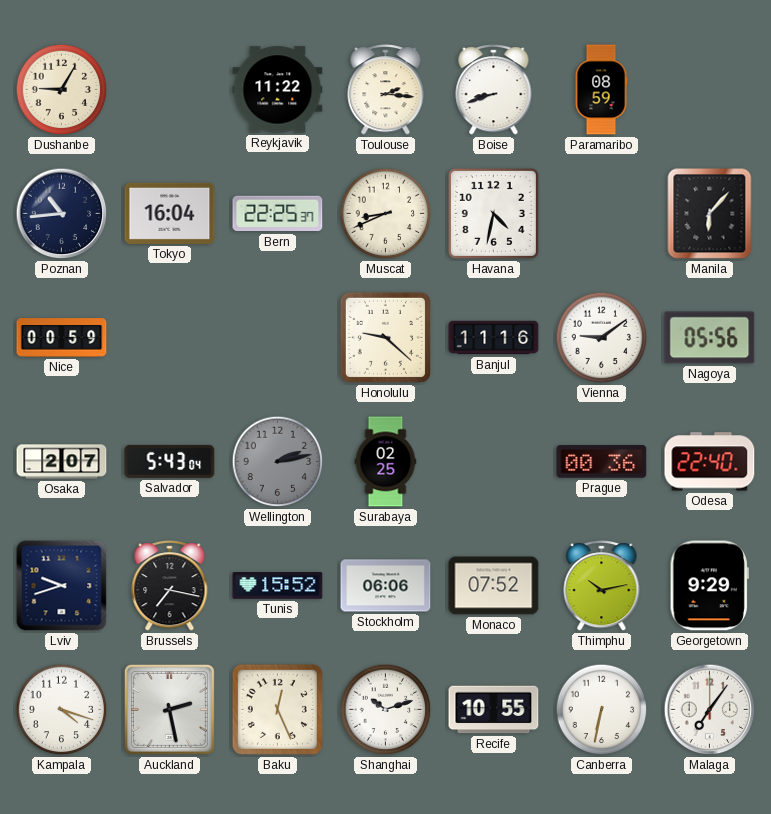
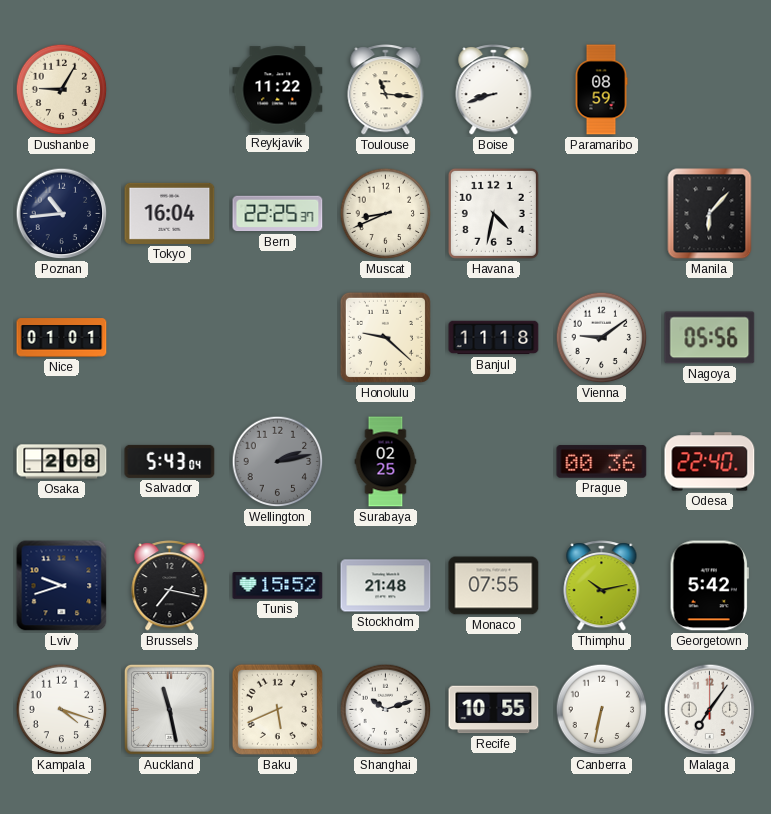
Toulouse: 2:16 -> 11:16 (386, 90)
Nice: 00:59 -> 01:01 (62, 338)
Banjul: 11:16 -> 11:18 (494, 338)
Osaka: 2:07 -> 2:08 (62, 462)
Stockholm: 06:06 -> 21:48 (386, 586)
Monaco: 07:52 -> 07:55 (494, 586)
Georgetown: 9:29 -> 5:42 (709, 586)
Auckland: 2:28 -> 11:28 (169, 709)
Baku: 12:26 -> 5:41 (277, 709)
